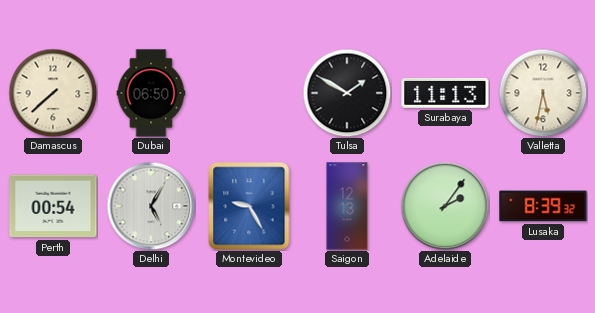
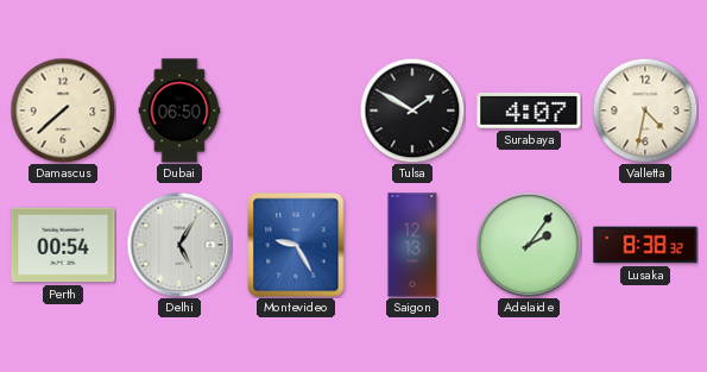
Surabaya: 11:13 -> 4:07 (529, 111)
Valletta: 5:32 -> 4:32 (645, 111)
Lusaka: 8:39 -> 8:38 (645, 245)
